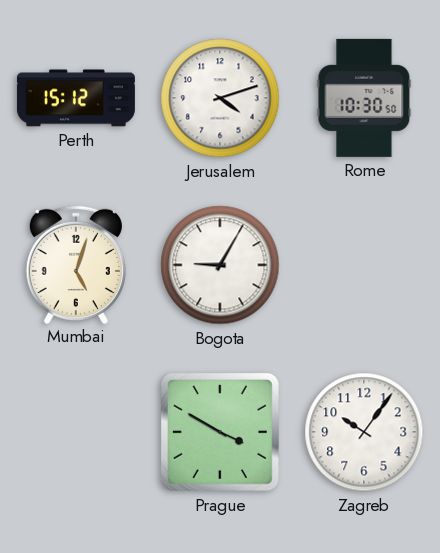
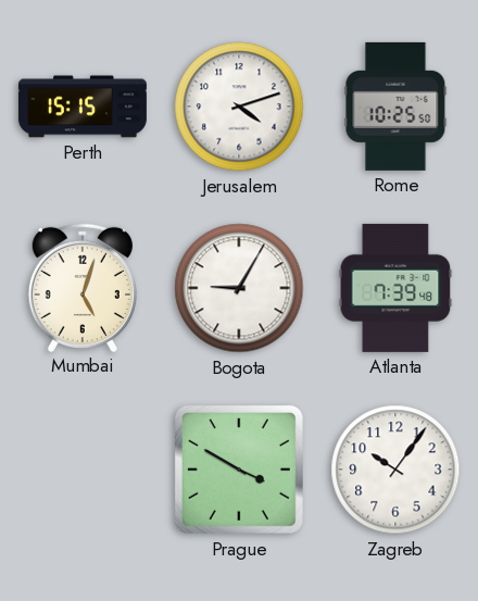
Perth: 15:12 -> 15:15 (83, 107)
Rome: 10:30 -> 10:25 (395, 107)
Atlanta: none -> 7:39 (395, 288)
